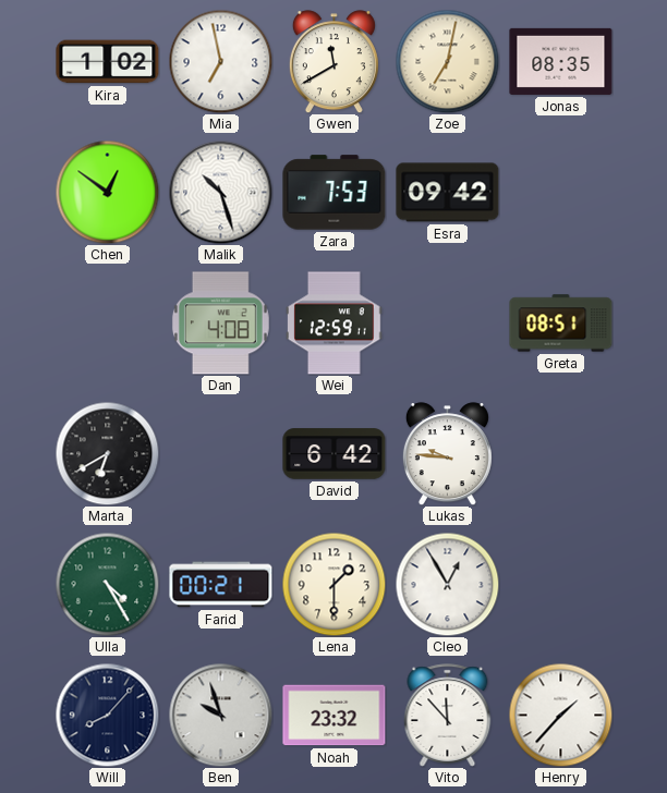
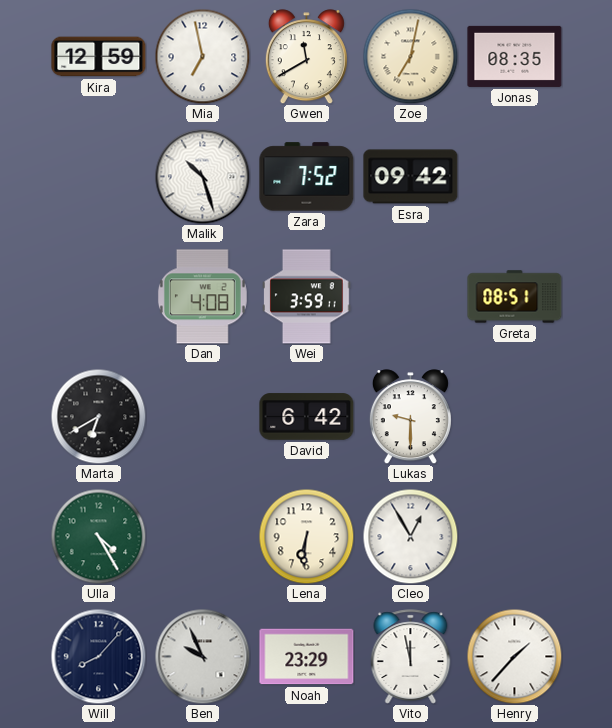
Kira: 1:02 -> 12:59 (99, 57)
Chen: 12:51 -> none (107, 192)
Zara: 7:53 -> 7:52 (307, 177)
Wei: 12:59 -> 3:59 (307, 297)
Lukas: 9:46 -> 9:30 (410, 417)
Farid: 00:21 -> none (221, 585)
Lena: 1:30 -> 6:31 (306, 536)
Ben: 9:57 -> 9:56 (202, 656)
Noah: 23:32 -> 23:29 (307, 657)
Vito: 11:53 -> 11:58 (411, 657)
